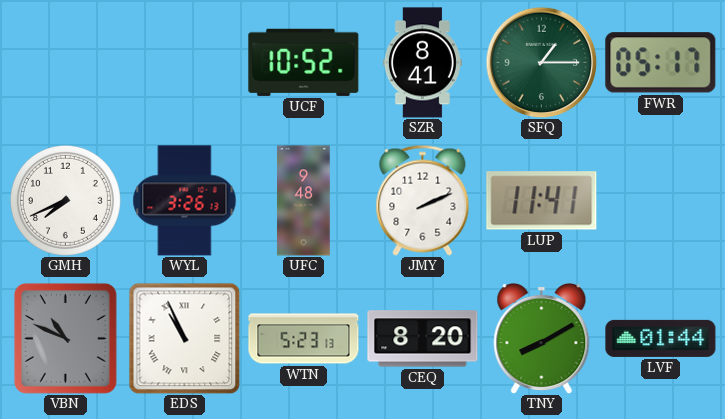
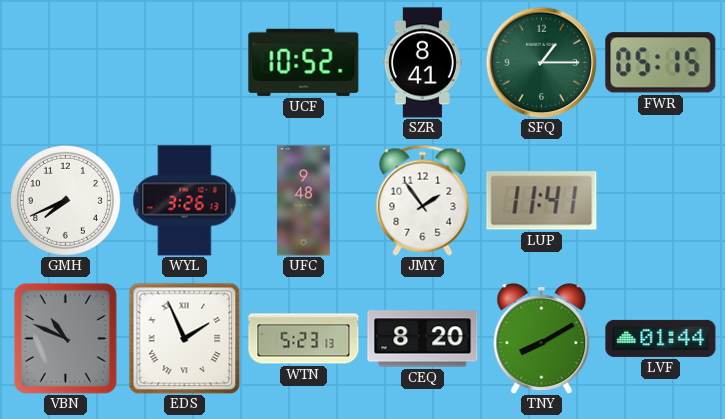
FWR: 05:17 -> 05:15 (661, 63)
JMY: 2:11 -> 1:54 (423, 200)
EDS: 10:56 -> 1:56 (184, 338)
